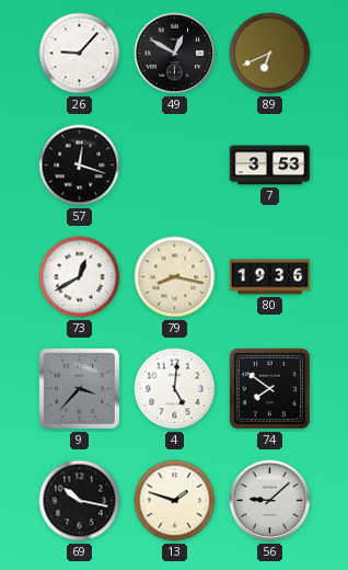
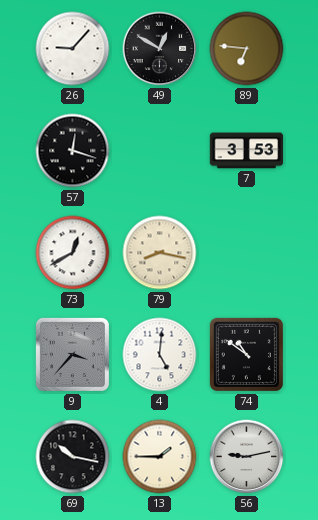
89: 6:41 -> 6:46 (247, 49)
80: 19:36 -> none (270, 277)
74: 7:51 -> 10:51 (246, 354)
13: 1:48 -> 1:45 (160, 457)
56: 9:08 -> 9:13 (247, 457)
